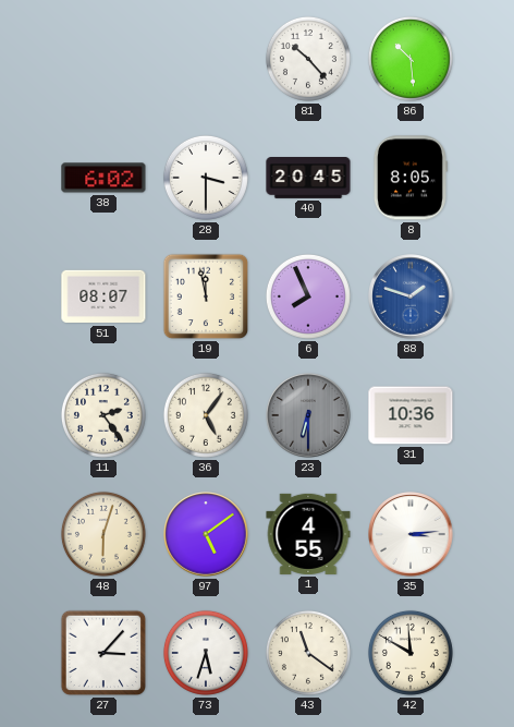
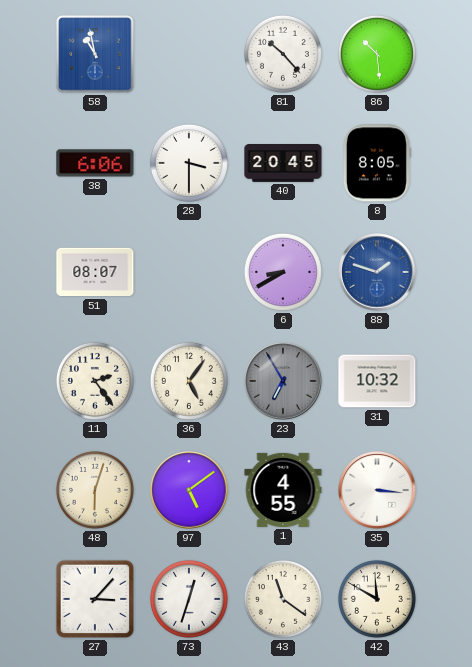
58: none -> 10:58 (95, 54)
38: 6:02 -> 6:06 (95, 163)
19: 11:58 -> none (206, 296)
6: 7:56 -> 8:40 (283, 272)
23: 6:30 -> 6:55 (283, 381)
31: 10:36 -> 10:32 (377, 381)
35: 3:14 -> 3:16 (377, 490)
73: 5:33 -> 12:33 (189, 599)
